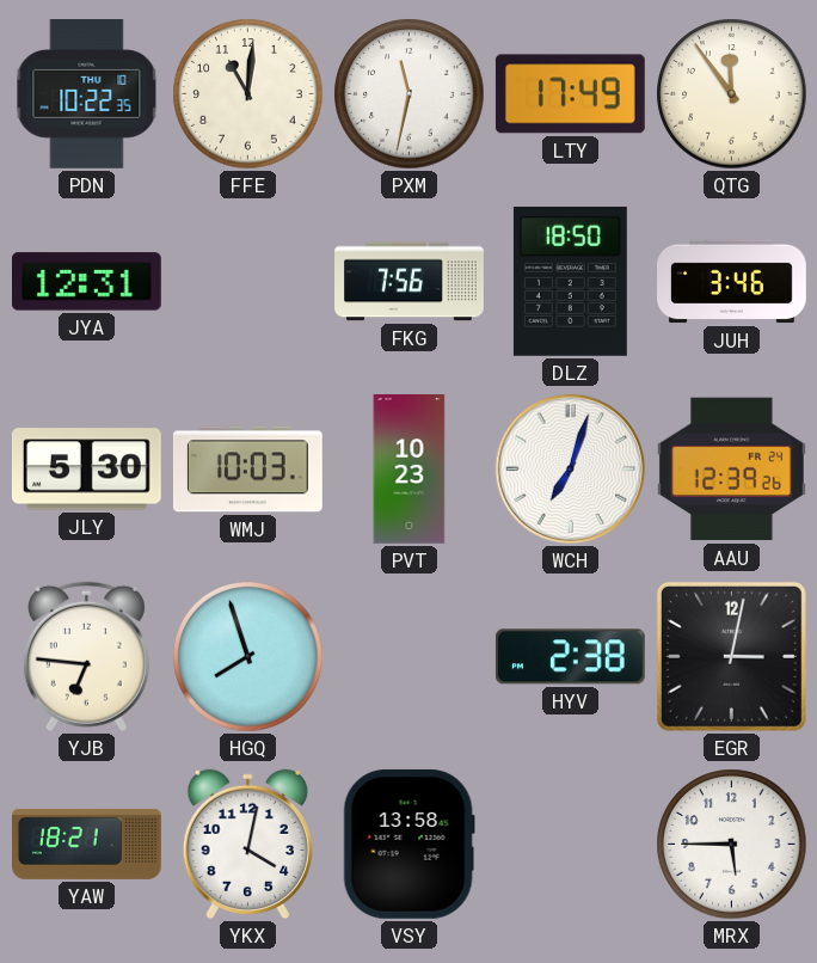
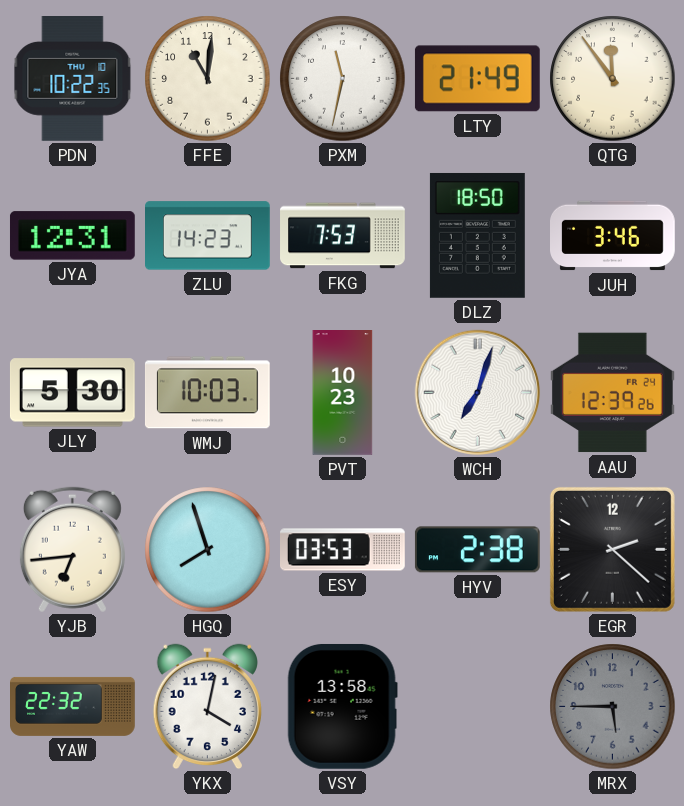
LTY: 17:49 -> 21:49 (477, 79)
ZLU: none -> 14:23 (208, 236)
FKG: 7:56 -> 7:53 (343, 236)
YJB: 6:46 -> 6:44 (72, 550)
ESY: none -> 03:53 (343, 550)
EGR: 3:02 -> 2:22 (612, 549)
YAW: 18:21 -> 22:32 (73, 706)
MRX dial: white -> grey (613, 707)
